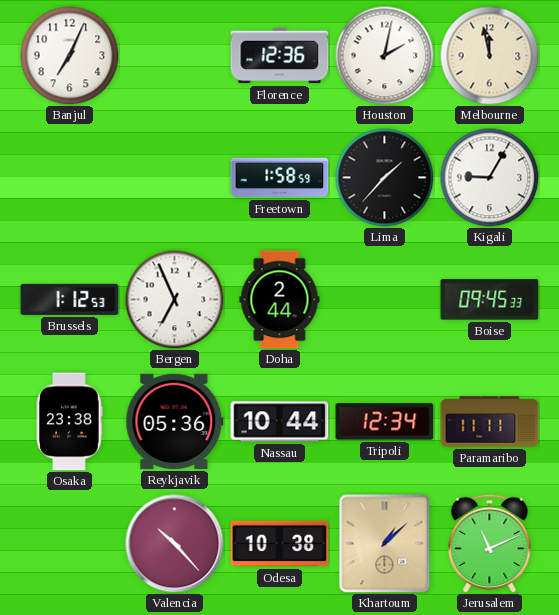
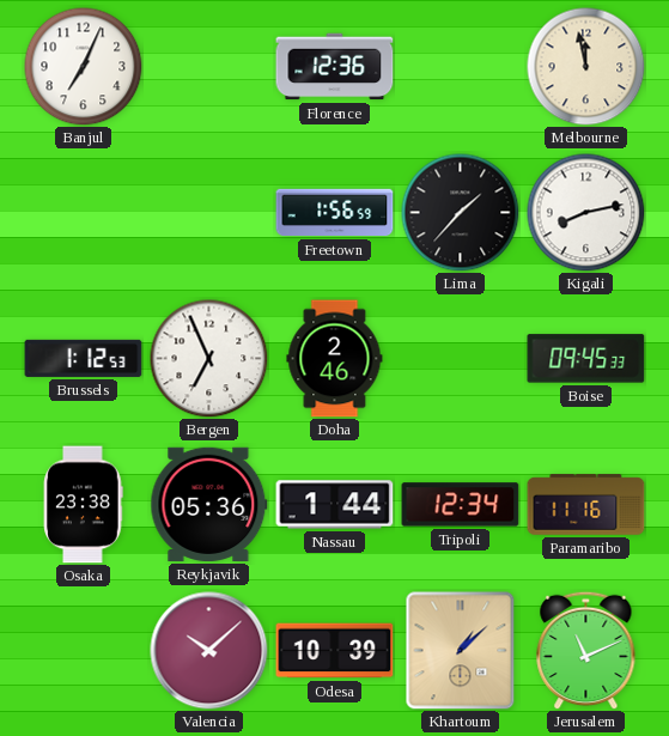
Houston: 2:02 -> none (385, 56)
Freetown: 1:58 -> 1:56 (335, 213)
Kigali: 9:05 -> 8:13 (586, 213)
Doha: 2:44 -> 2:46 (335, 359)
Nassau: 10:44 -> 1:44 (335, 505)
Paramaribo: 11:11 -> 11:16 (586, 505)
Valencia: 10:23 -> 10:08 (209, 651)
Odesa: 10:38 -> 10:39 (335, 651)
